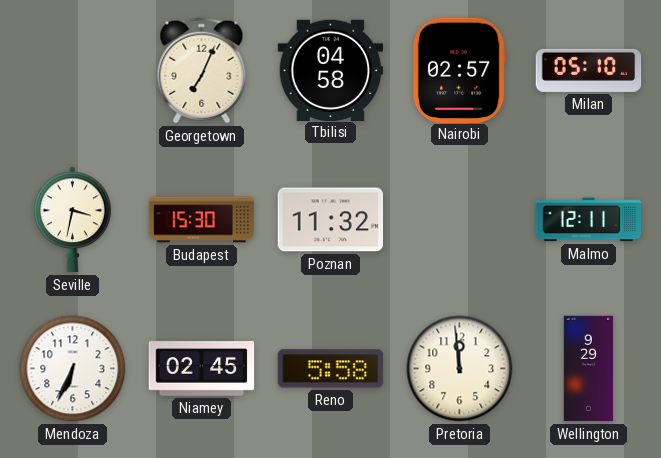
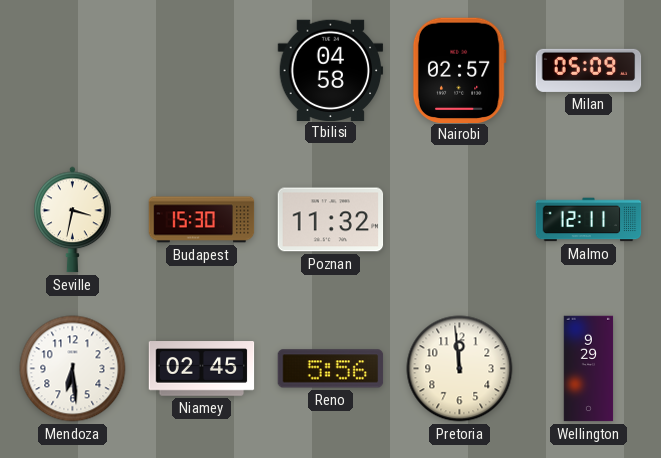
Georgetown: 7:04 -> none (202, 71)
Milan: 05:10 -> 05:09 (589, 70)
Mendoza: 6:34 -> 6:29 (73, 369)
Reno: 5:58 -> 5:56 (331, 369)
